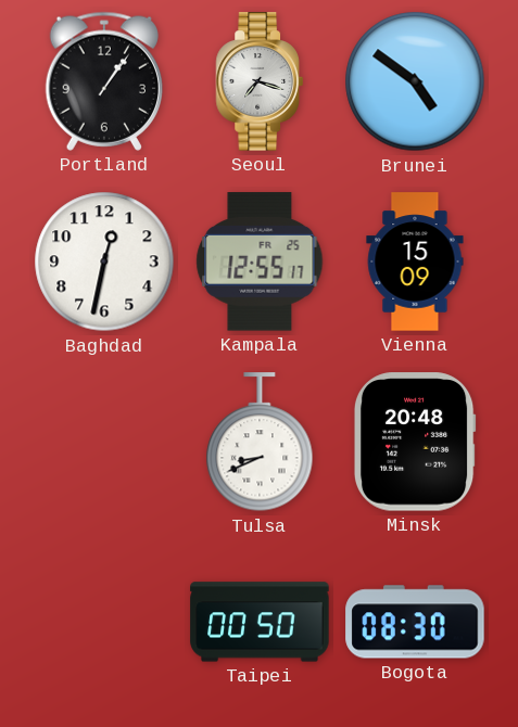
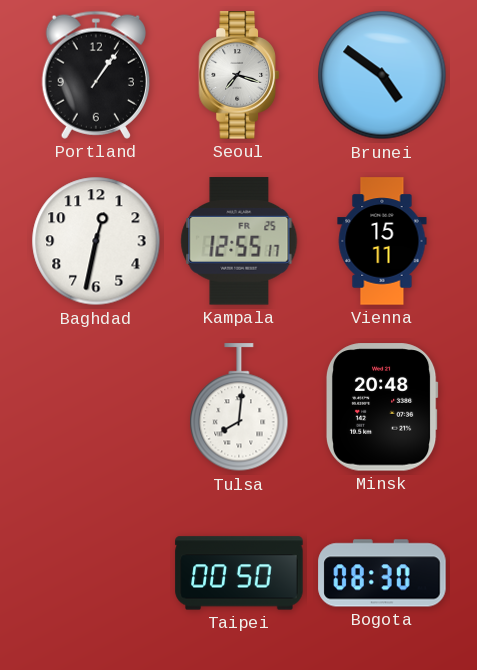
Vienna: 15:09 -> 15:11 (382, 241)
Tulsa: 8:41 -> 8:01 (239, 408)
